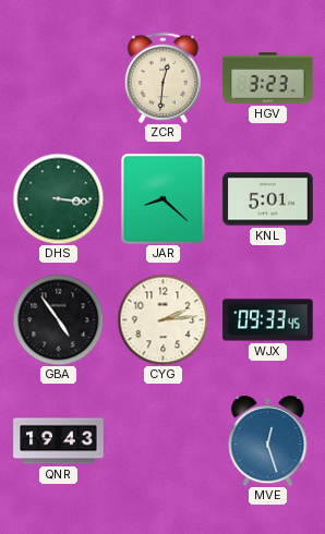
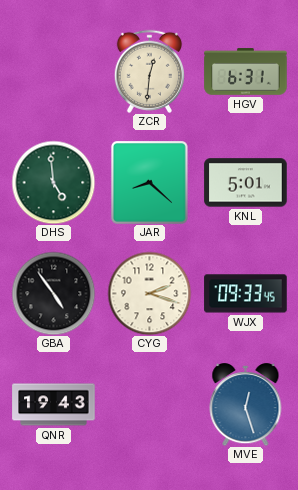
HGV: 3:23 -> 6:31 (246, 72)
DHS: 3:16 -> 4:59 (53, 182)
CYG: 2:14 -> 2:18 (149, 293)
